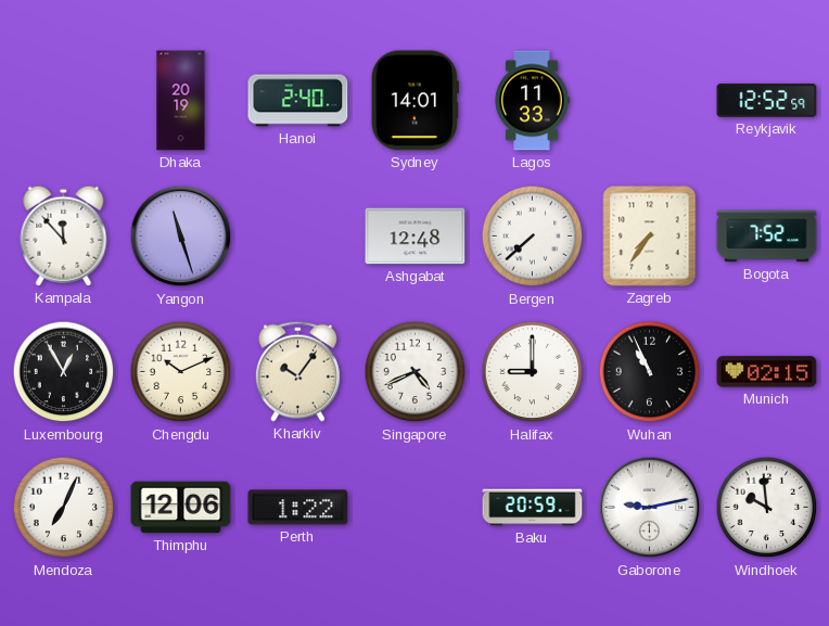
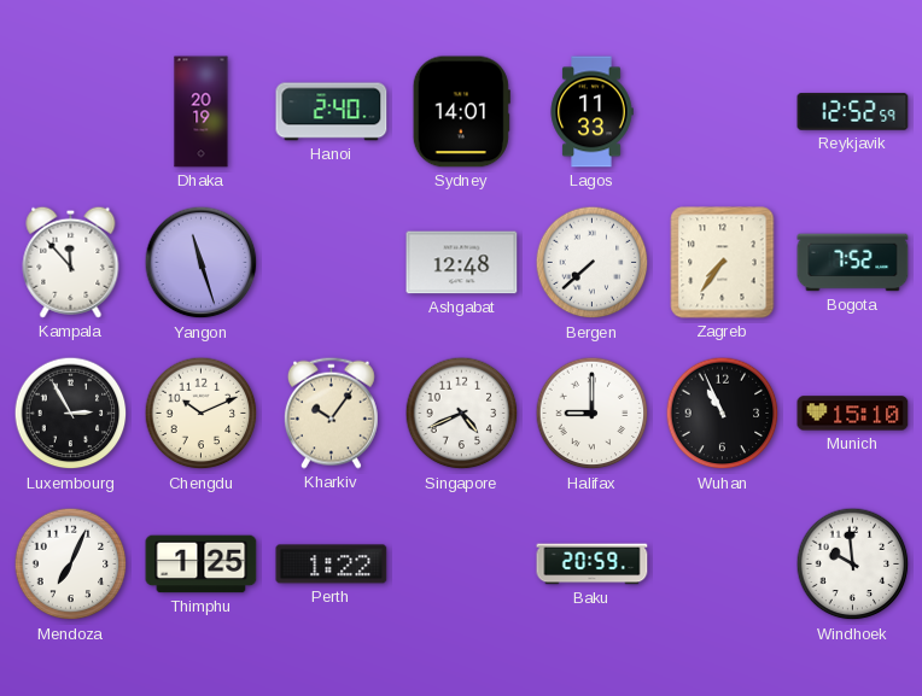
Luxembourg: 12:55 -> 2:55 (71, 414)
Munich: 02:15 -> 15:10 (853, 414)
Thimphu: 12:06 -> 1:25 (202, 565)
Gaborone: 9:13 -> none (650, 508)
